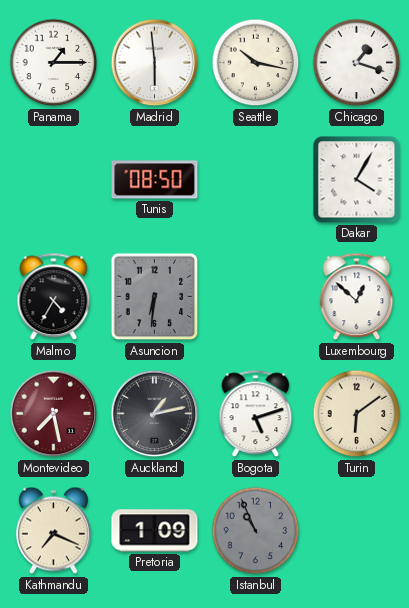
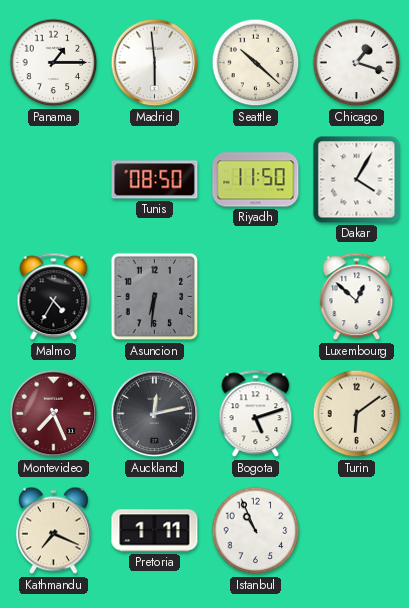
Seattle: 10:17 -> 10:22 (256, 63)
Riyadh: none -> 11:50 (256, 180)
Montevideo: 7:28 -> 7:26 (54, 414)
Auckland: 1:13 -> 12:13 (155, 414)
Pretoria: 1:09 -> 1:11 (155, 531)
Istanbul dial: grey -> white (256, 531)
